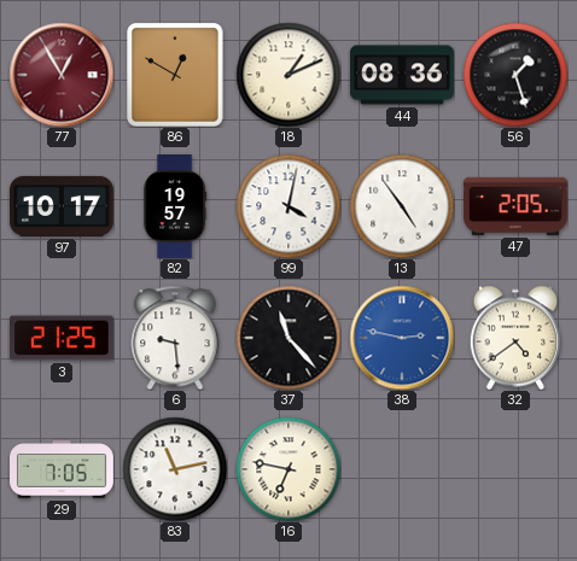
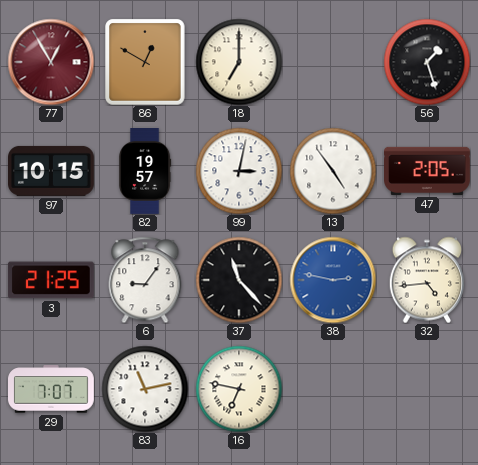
18: 1:11 -> 7:00 (239, 62)
44: 08:36 -> none (403, 75)
97: 10:17 -> 10:15 (52, 171)
99: 4:02 -> 3:02 (239, 171)
6: 9:29 -> 9:06 (145, 280)
32: 4:39 -> 4:44 (427, 280)
29: 7:05 -> 7:07 (52, 389)
